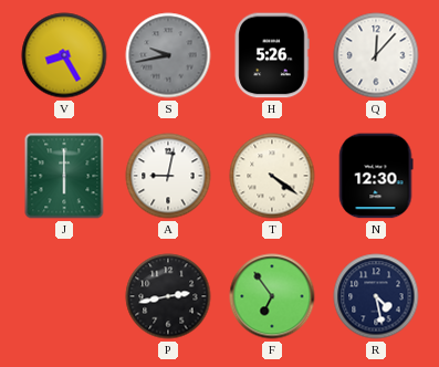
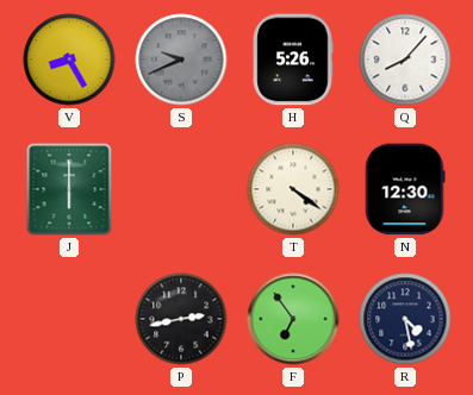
S: 9:43 -> 9:41 (181, 59)
Q: 12:07 -> 8:07 (405, 59)
A: 9:02 -> none (168, 176)
